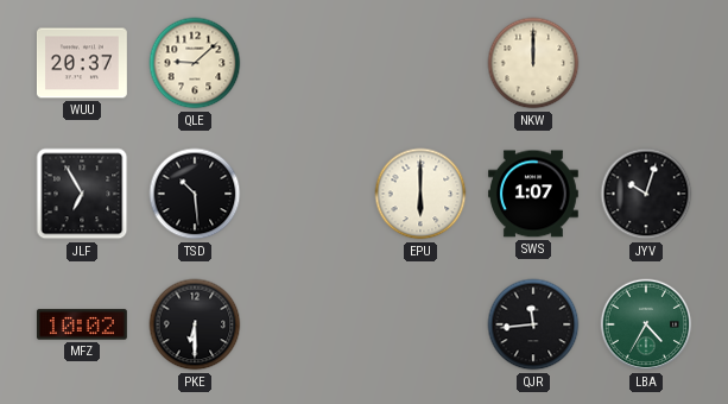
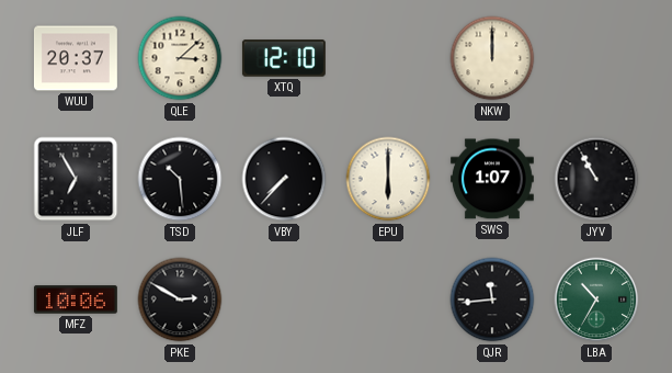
QLE: 9:08 -> 3:08 (180, 58)
XTQ: none -> 12:10 (284, 58)
VBY: none -> 7:37 (284, 179)
JYV: 10:03 -> 10:55 (596, 179)
MFZ: 10:02 -> 10:06 (76, 299)
PKE: 6:30 -> 2:50 (180, 299)
LBA: 4:35 -> 10:35 (596, 299)
